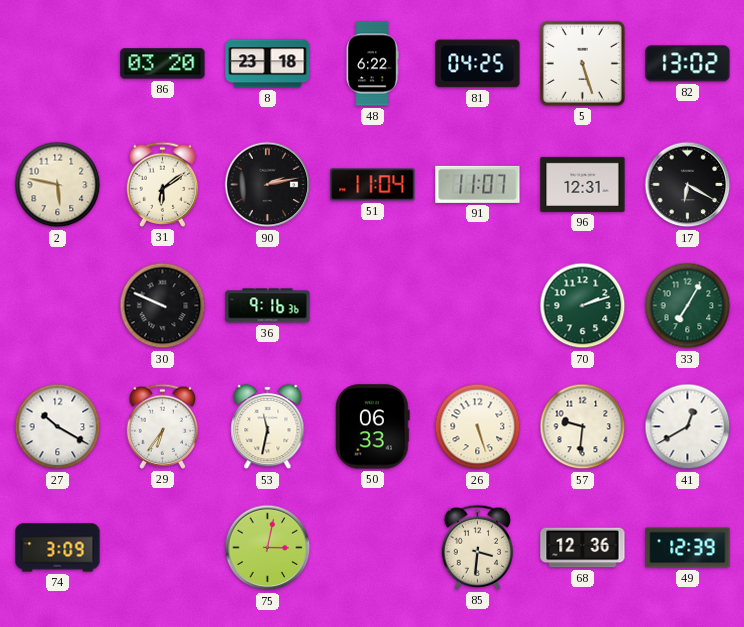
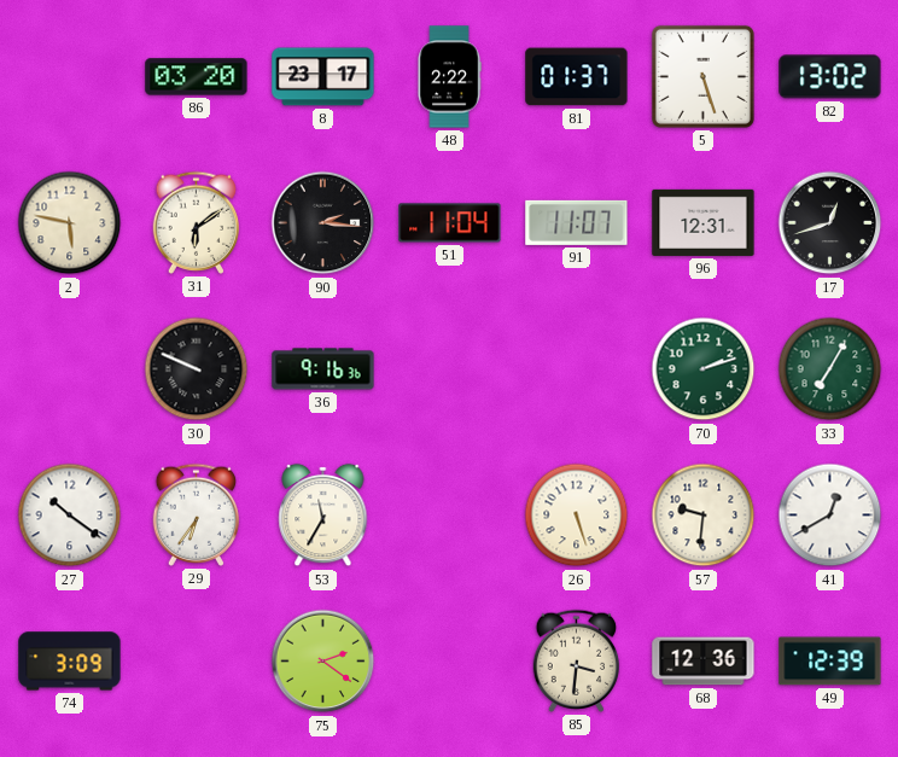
8: 23:18 -> 23:17 (323, 77)
48: 6:22 -> 2:22 (449, 77)
81: 04:25 -> 01:37 (577, 77)
90: 2:13 -> 2:16 (323, 223)
17: 6:20 -> 12:42 (830, 223)
27: 10:20 -> 10:21 (70, 516)
53: 11:32 -> 11:35 (323, 516)
50: 06:33 -> none (373, 427)
75: 3:02 -> 2:21 (323, 662)
